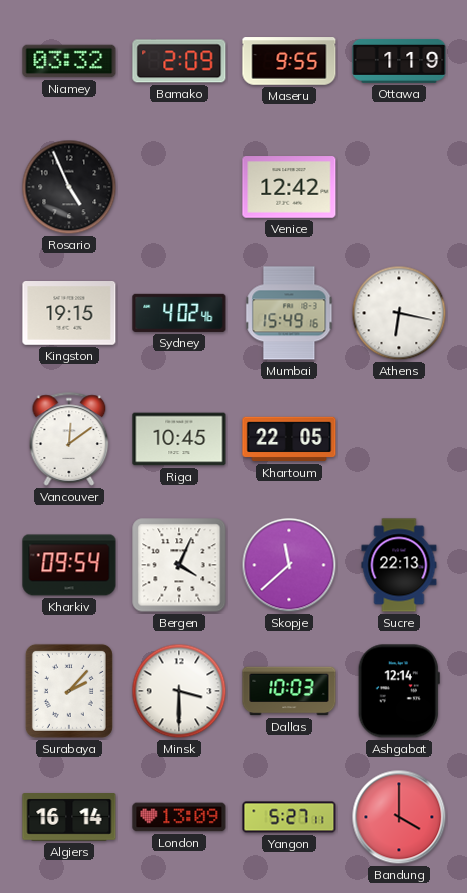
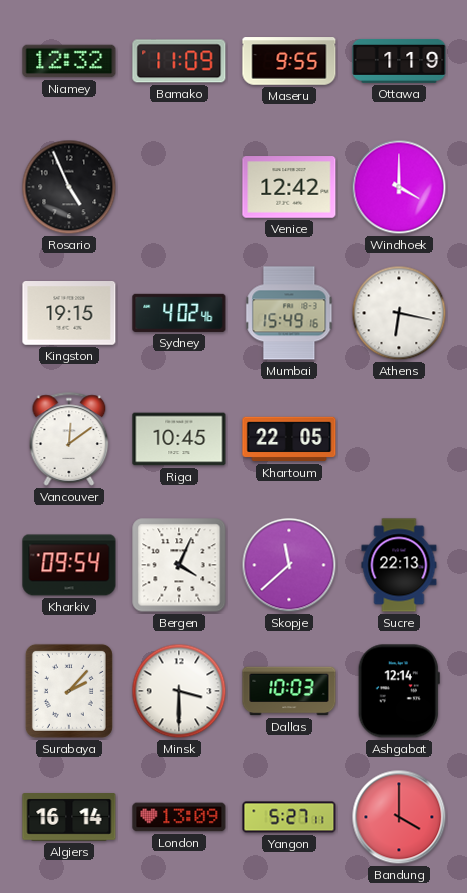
Niamey: 03:32 -> 12:32 (69, 61)
Bamako: 2:09 -> 11:09 (179, 61)
Windhoek: none -> 4:00 (399, 187)
